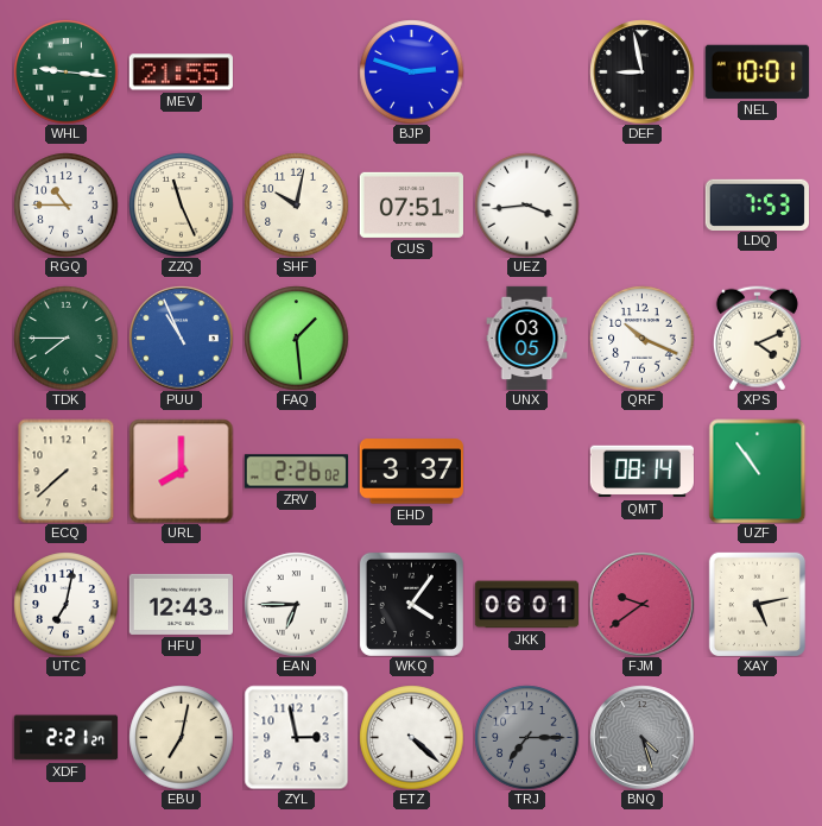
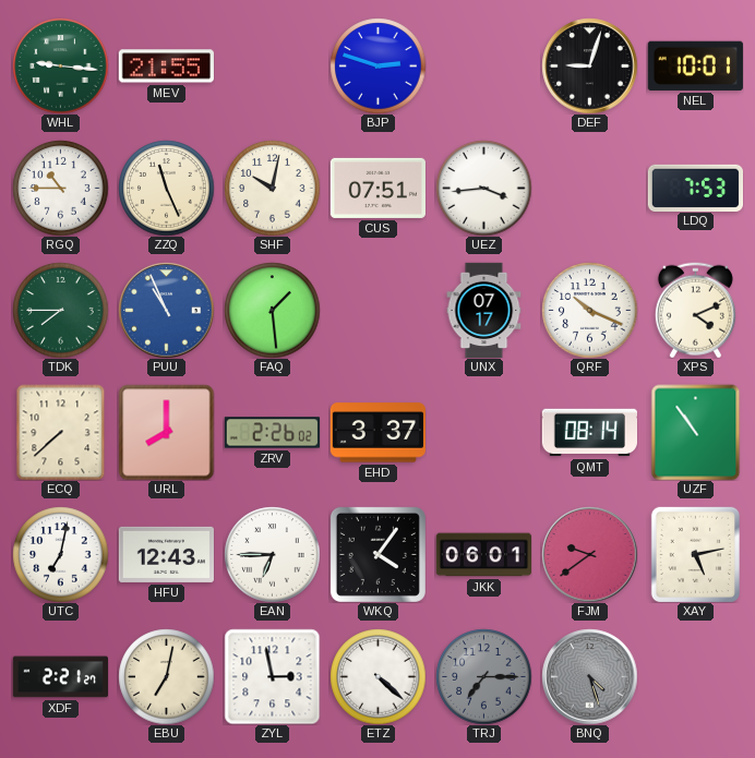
DEF: 8:58 -> 9:03 (589, 65)
UNX: 03:05 -> 07:17 (484, 310)
